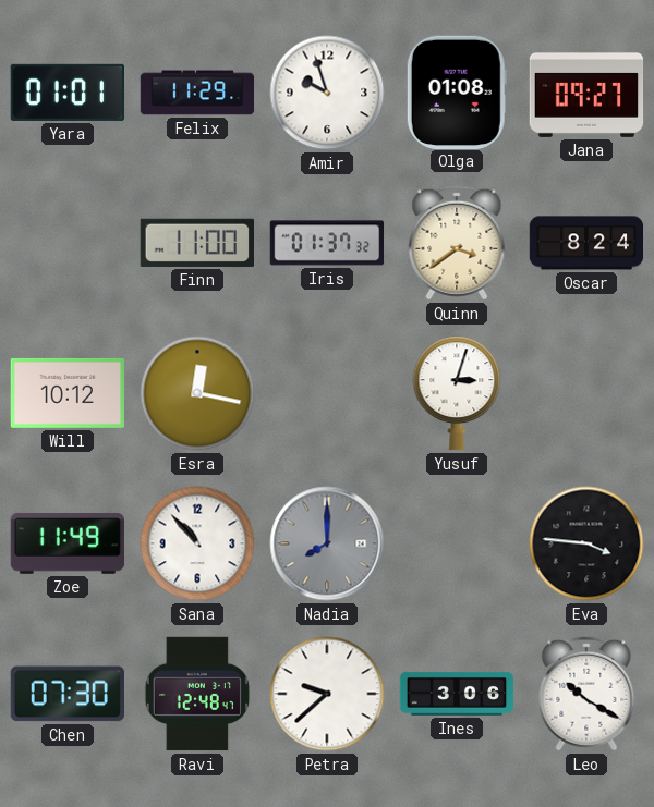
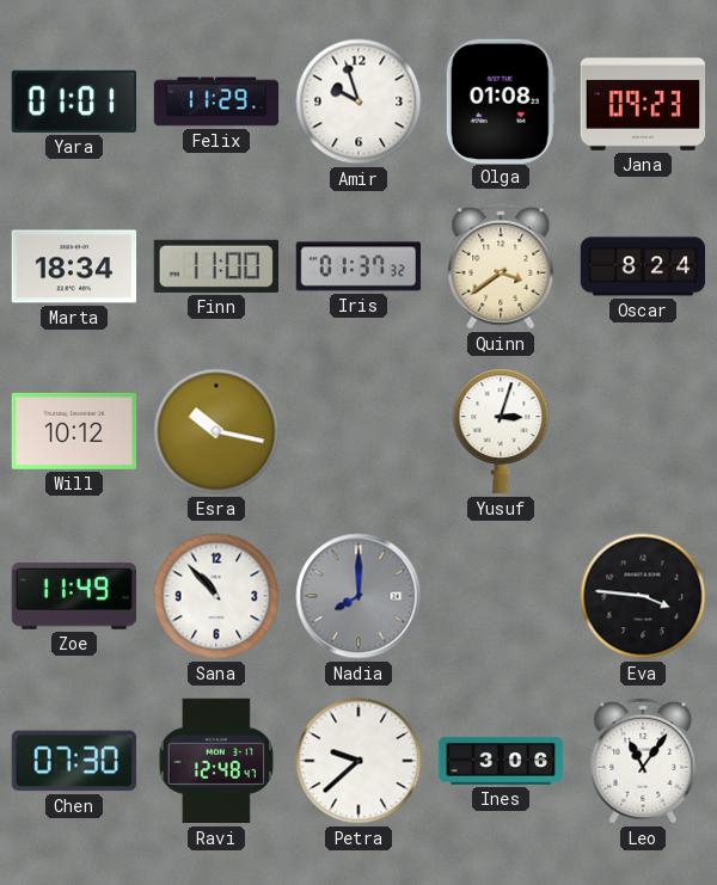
Jana: 09:27 -> 09:23 (643, 102)
Marta: none -> 18:34 (74, 266)
Esra: 12:17 -> 10:17 (216, 431)
Leo: 10:20 -> 11:06 (643, 761)
